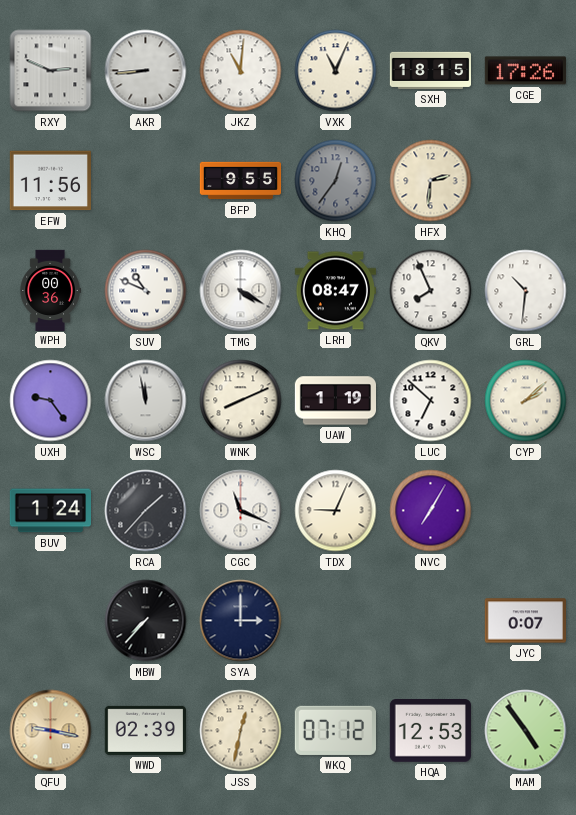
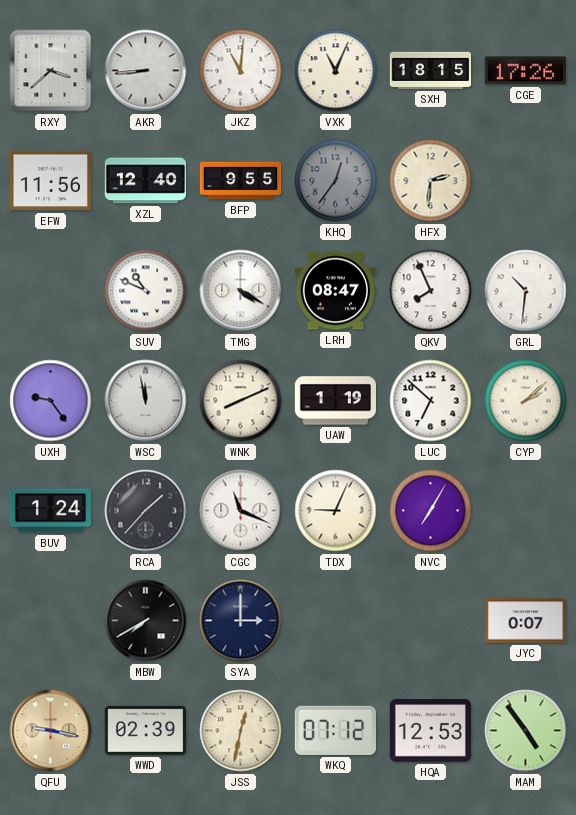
RXY: 2:49 -> 3:38 (51, 71)
XZL: none -> 12:40 (145, 181)
WPH: 00:36 -> none (50, 290)
MBW: 7:37 -> 7:40 (146, 621)
